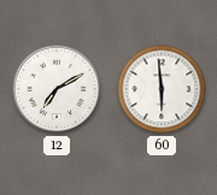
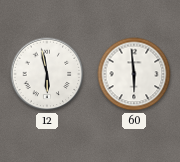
12: 7:10 -> 5:58 (47, 74)
